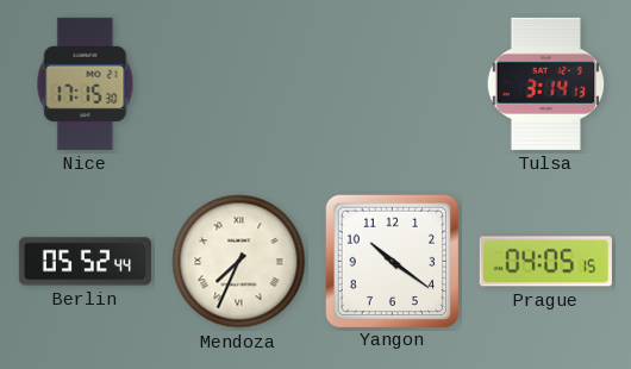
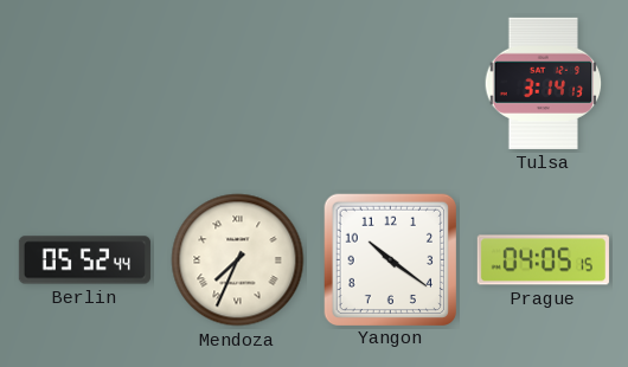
Nice: 17:15 -> none (86, 83)
